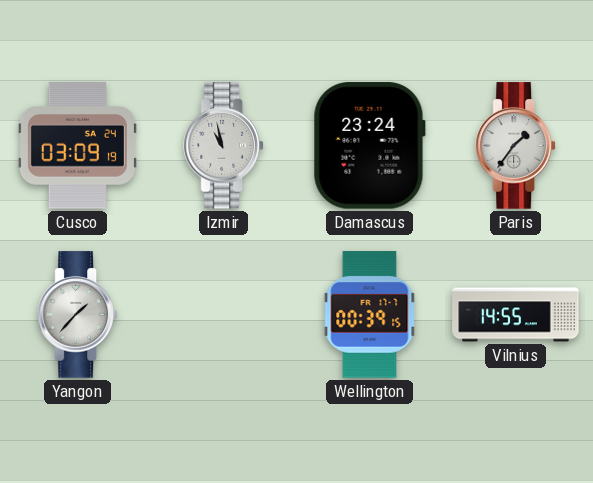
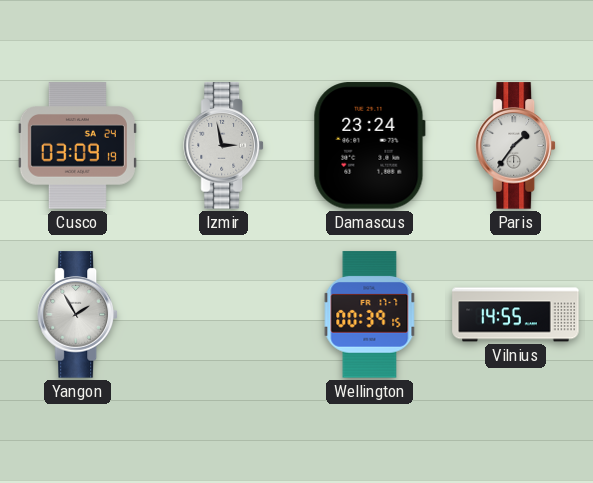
Izmir: 10:58 -> 2:58 (223, 146)
Yangon: 1:37 -> 1:55 (77, 315)
